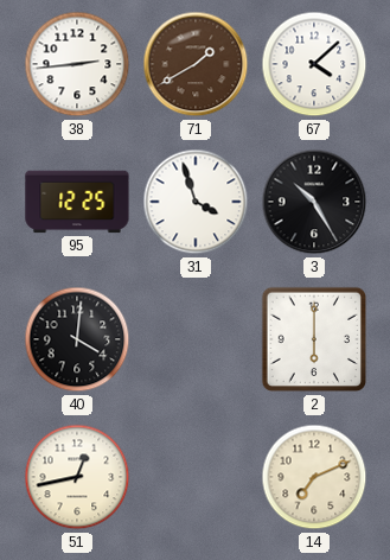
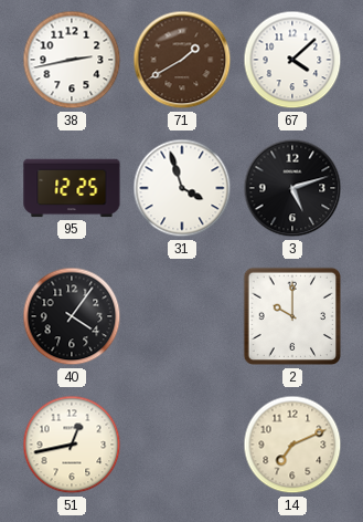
38: 2:44 -> 2:43 (72, 60)
3: 10:25 -> 5:12 (292, 188)
40: 4:01 -> 4:06 (72, 316)
2: 6:00 -> 10:00 (292, 316)
